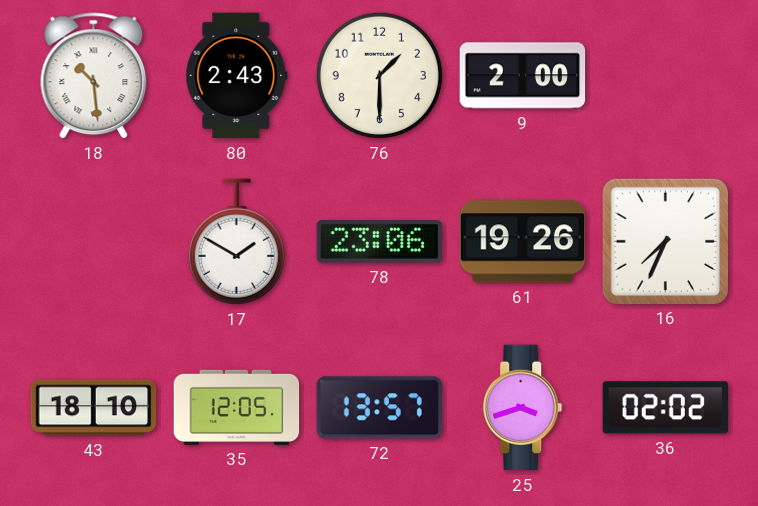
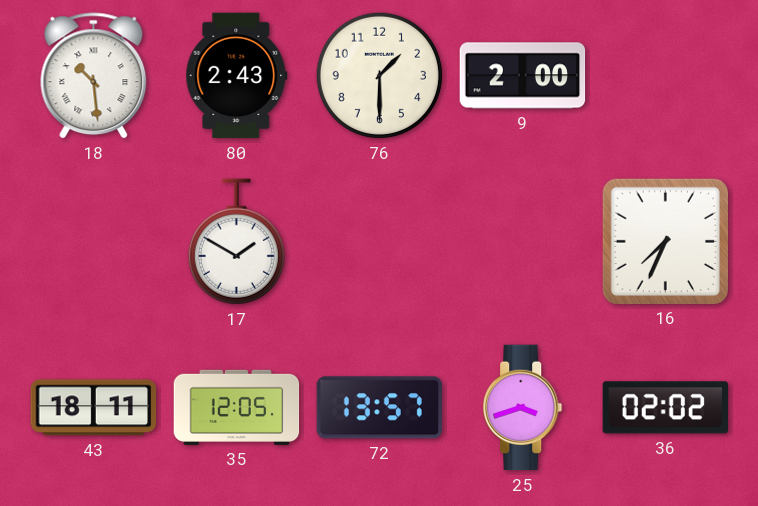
78: 23:06 -> none (380, 242)
61: 19:26 -> none (523, 242)
43: 18:10 -> 18:11 (94, 408)
